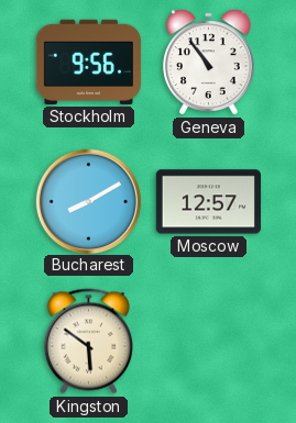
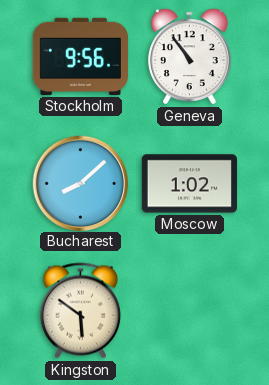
Bucharest: 8:10 -> 8:08 (80, 183)
Moscow: 12:57 -> 1:02 (189, 184)
